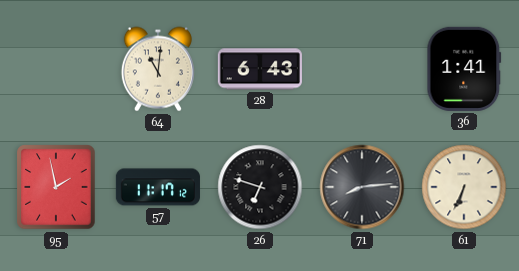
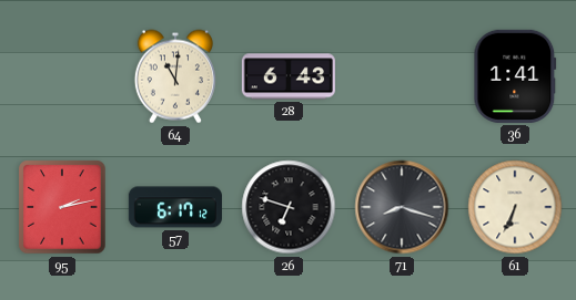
95: 1:58 -> 2:13 (62, 207)
57: 11:17 -> 6:17 (175, 207)
71: 8:14 -> 8:18 (402, 207)
